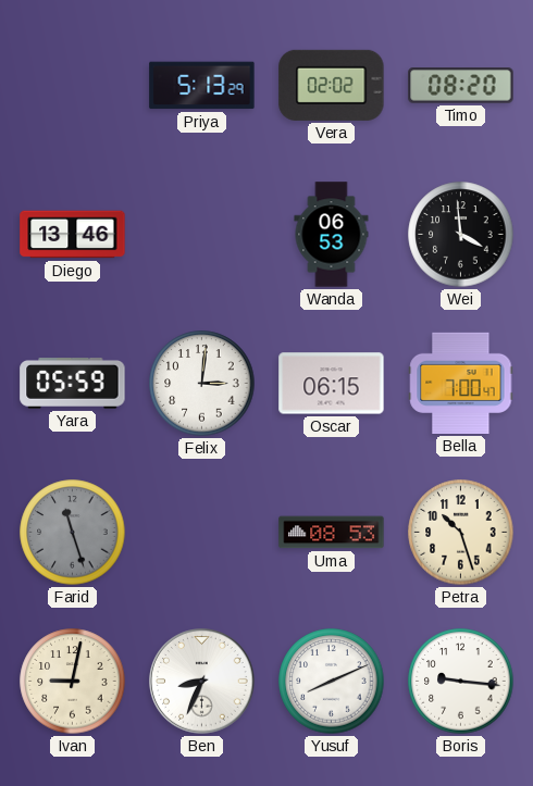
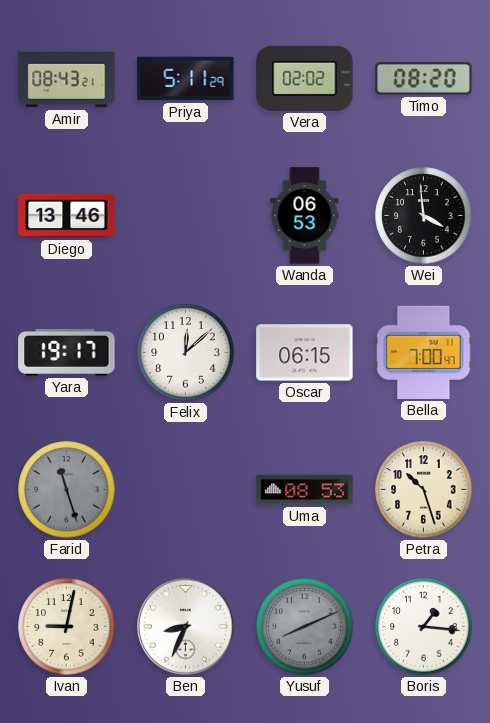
Amir: none -> 08:43 (67, 79)
Priya: 5:13 -> 5:11 (186, 79)
Yara: 05:59 -> 19:17 (67, 353)
Felix: 3:01 -> 12:08 (186, 353)
Yusuf dial: white -> grey (305, 627)
Boris: 9:16 -> 1:16 (424, 627)
